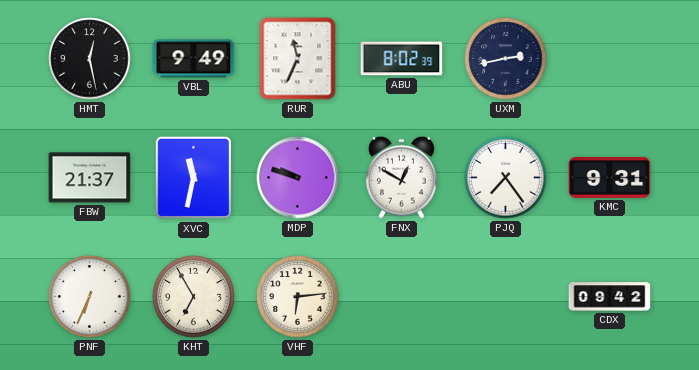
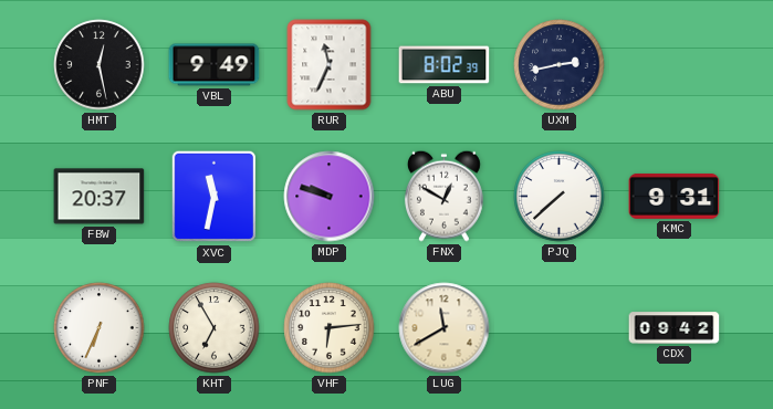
FBW: 21:37 -> 20:37 (100, 197)
PJQ: 7:24 -> 7:38 (560, 197)
LUG: none -> 11:40 (445, 328)
